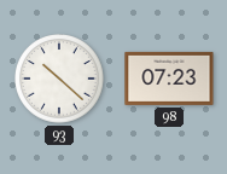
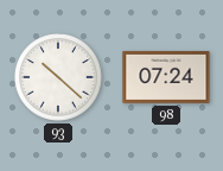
98: 07:23 -> 07:24 (166, 77)
